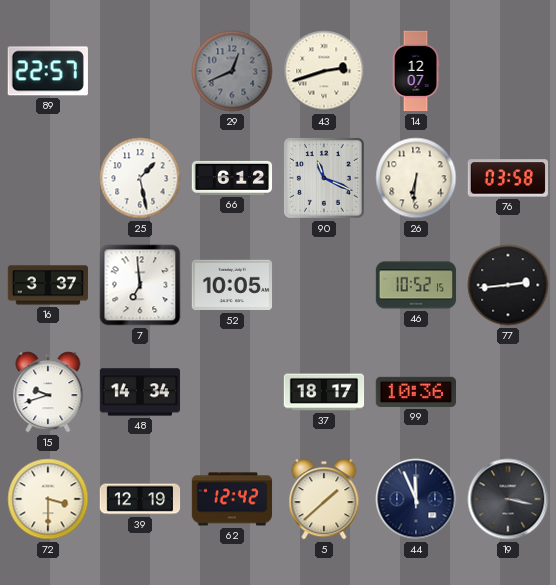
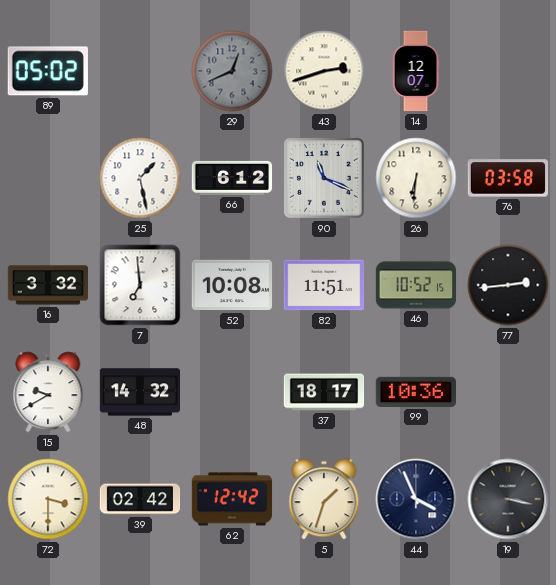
89: 22:57 -> 05:02 (48, 71)
16: 3:37 -> 3:32 (48, 285)
52: 10:05 -> 10:08 (232, 285)
82: none -> 11:51 (324, 285)
15: 9:42 -> 9:40 (48, 392)
48: 14:34 -> 14:32 (140, 392)
39: 12:19 -> 02:42 (140, 499)
5: 1:38 -> 1:33 (324, 499)
44: 11:56 -> 3:56 (416, 499)
